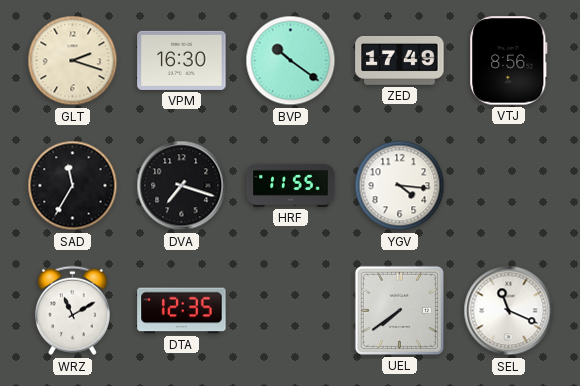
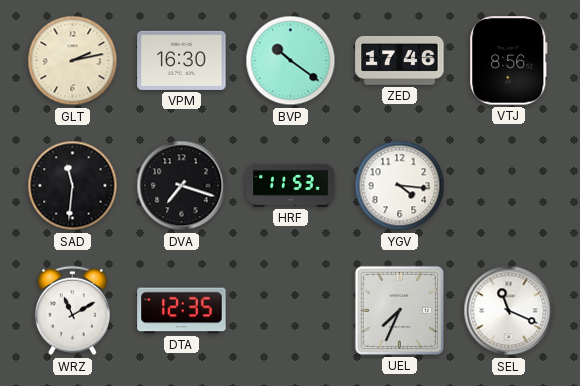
GLT: 2:18 -> 2:13 (73, 61)
ZED: 17:49 -> 17:46 (400, 60)
SAD: 11:35 -> 11:31 (73, 186)
HRF: 11:55 -> 11:53 (291, 185)
UEL: 7:39 -> 7:34 (399, 310)
